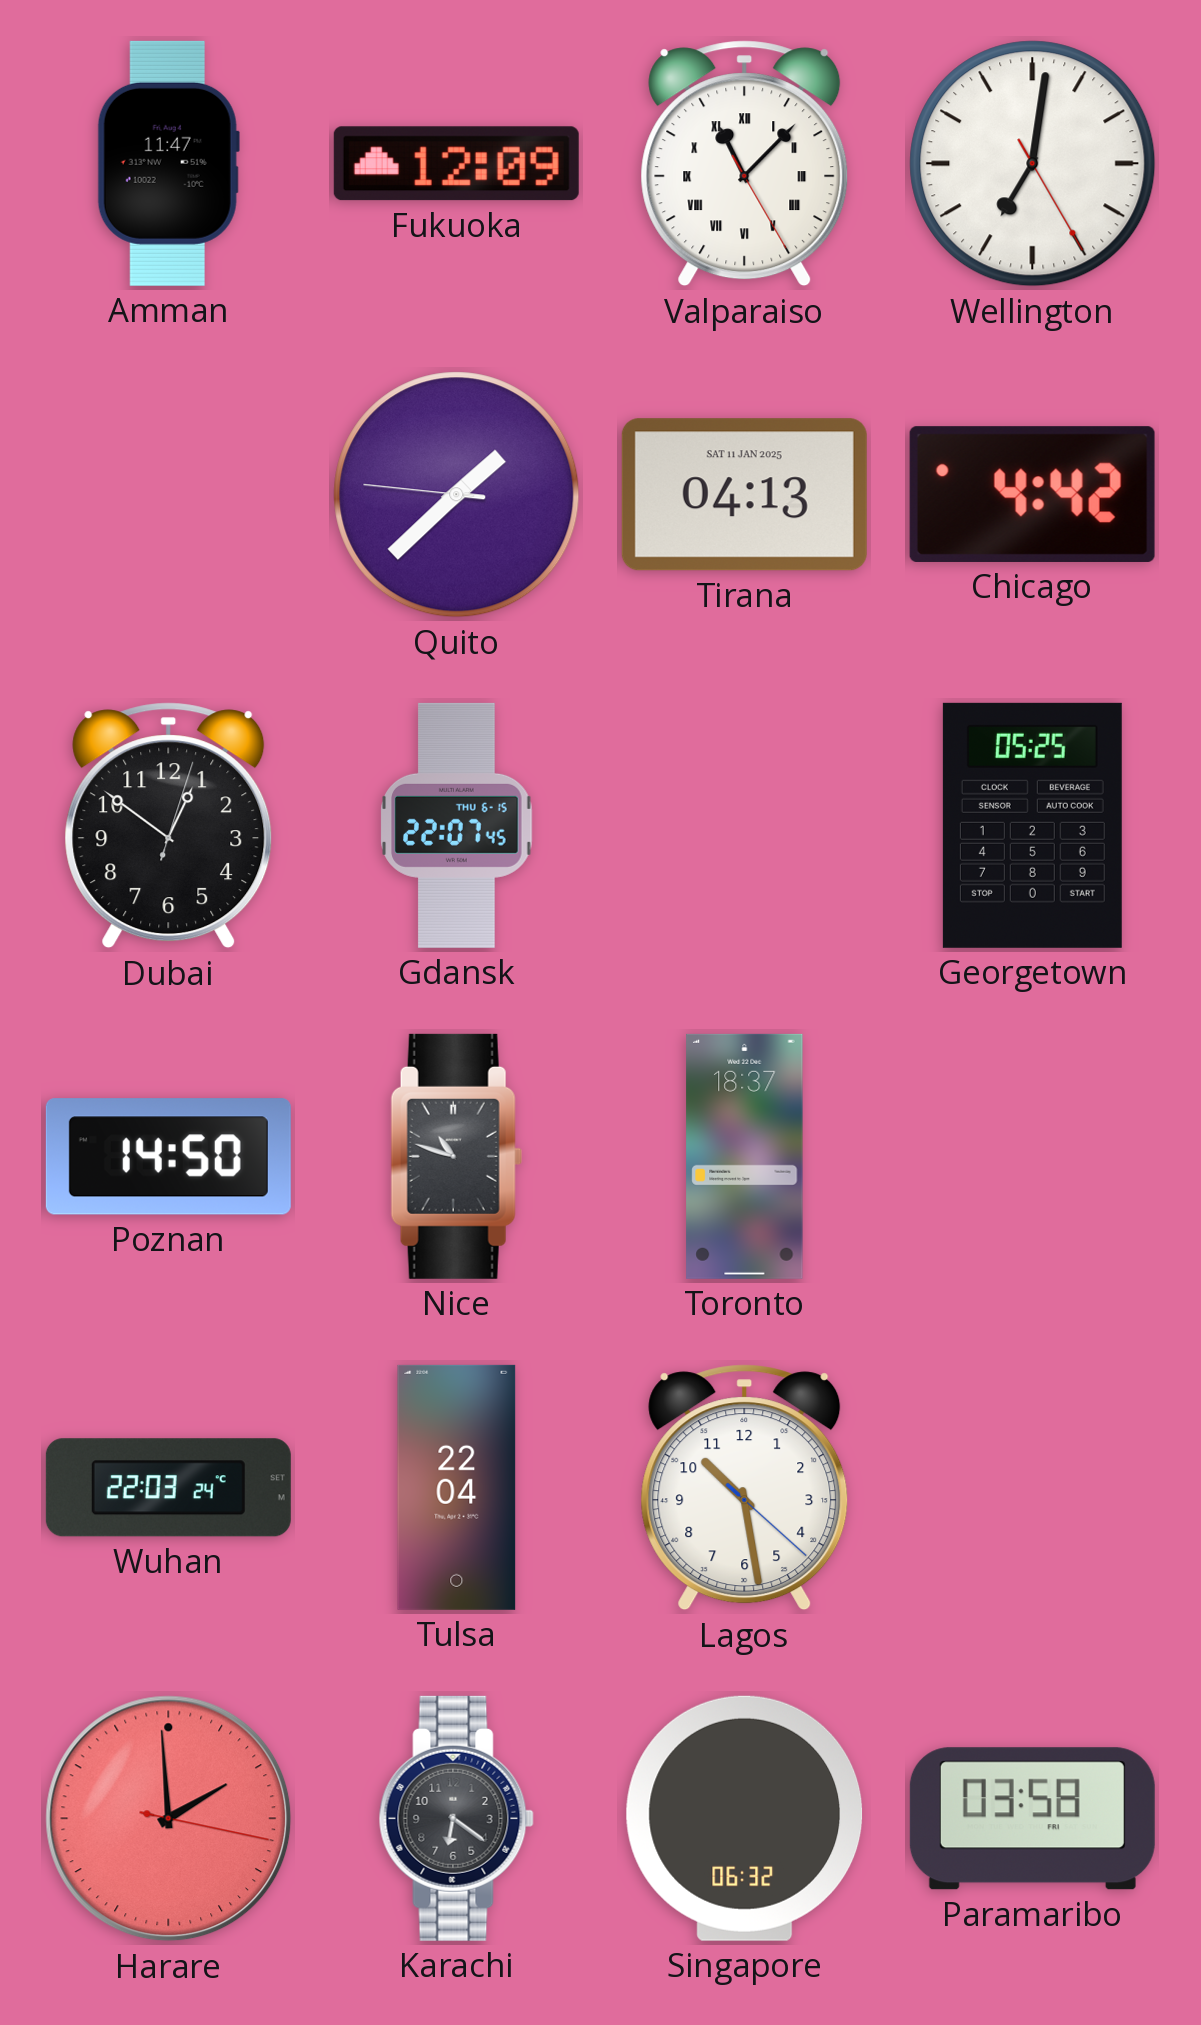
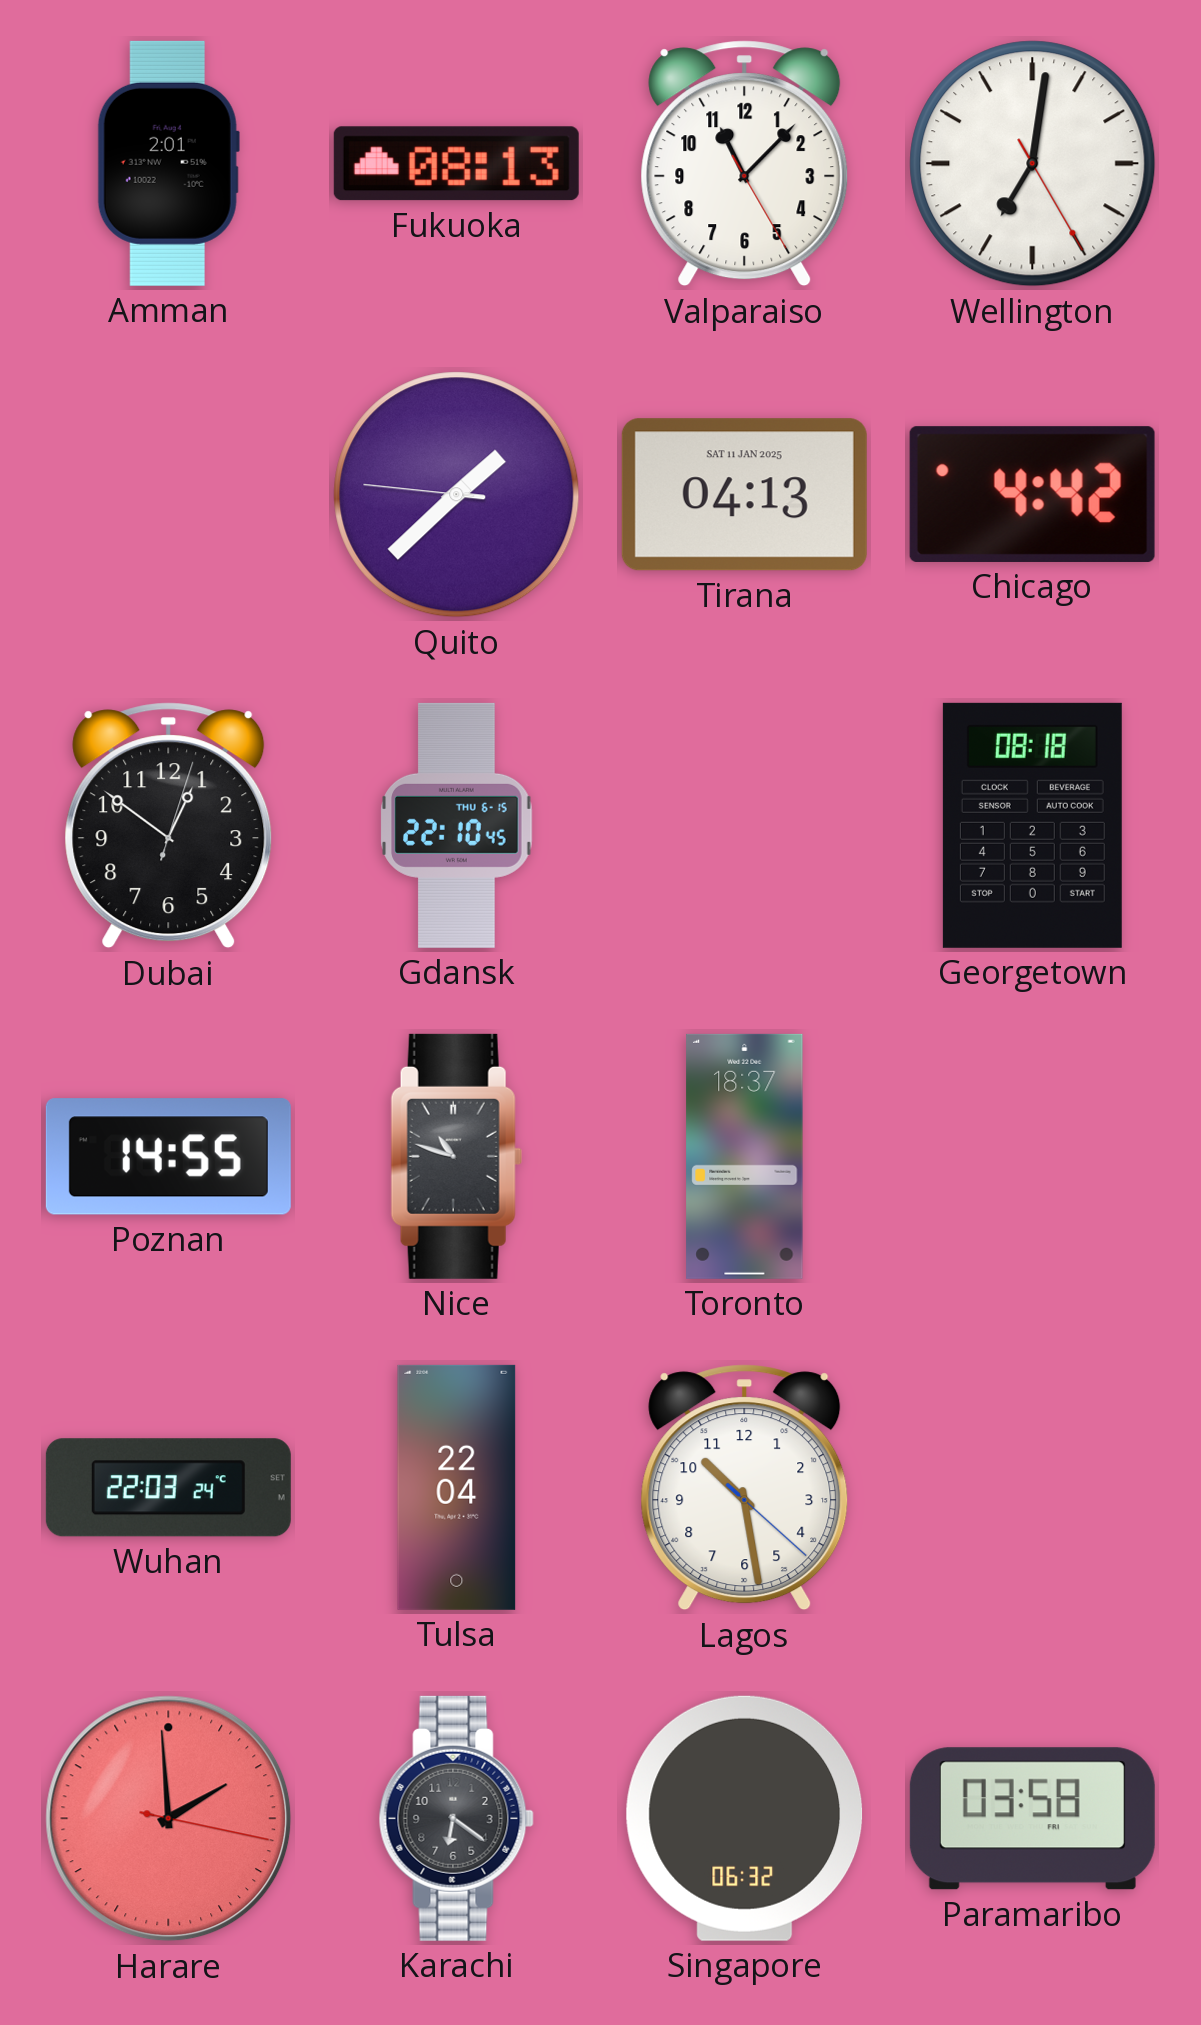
Amman: 11:47 -> 2:01 (168, 163)
Fukuoka: 12:09 -> 08:13 (456, 164)
Valparaiso numerals: Roman -> Arabic (745, 164)
Gdansk: 22:07 -> 22:10 (457, 825)
Georgetown: 05:25 -> 08:18 (1032, 825)
Poznan: 14:50 -> 14:55 (168, 1157)
